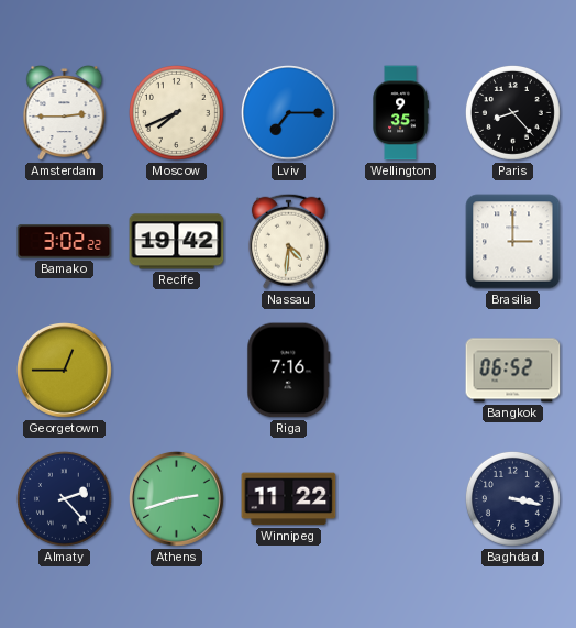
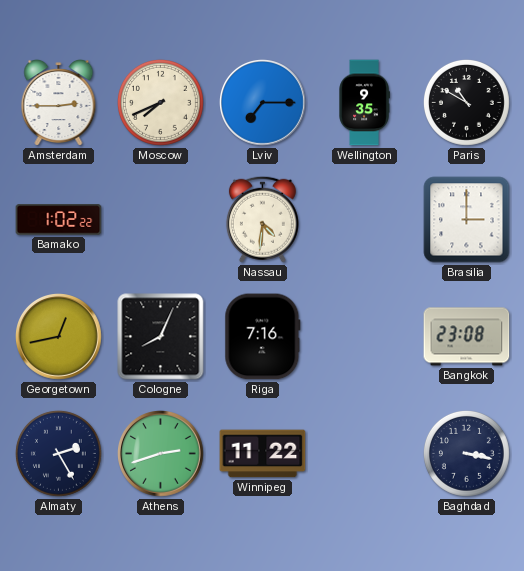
Paris: 8:23 -> 10:50 (466, 102)
Bamako: 3:02 -> 1:02 (59, 220)
Recife: 19:42 -> none (177, 242)
Georgetown: 12:45 -> 12:43 (59, 337)
Cologne: none -> 8:04 (161, 337)
Bangkok: 06:52 -> 23:08 (467, 337)
Almaty: 2:23 -> 2:25 (58, 453)
